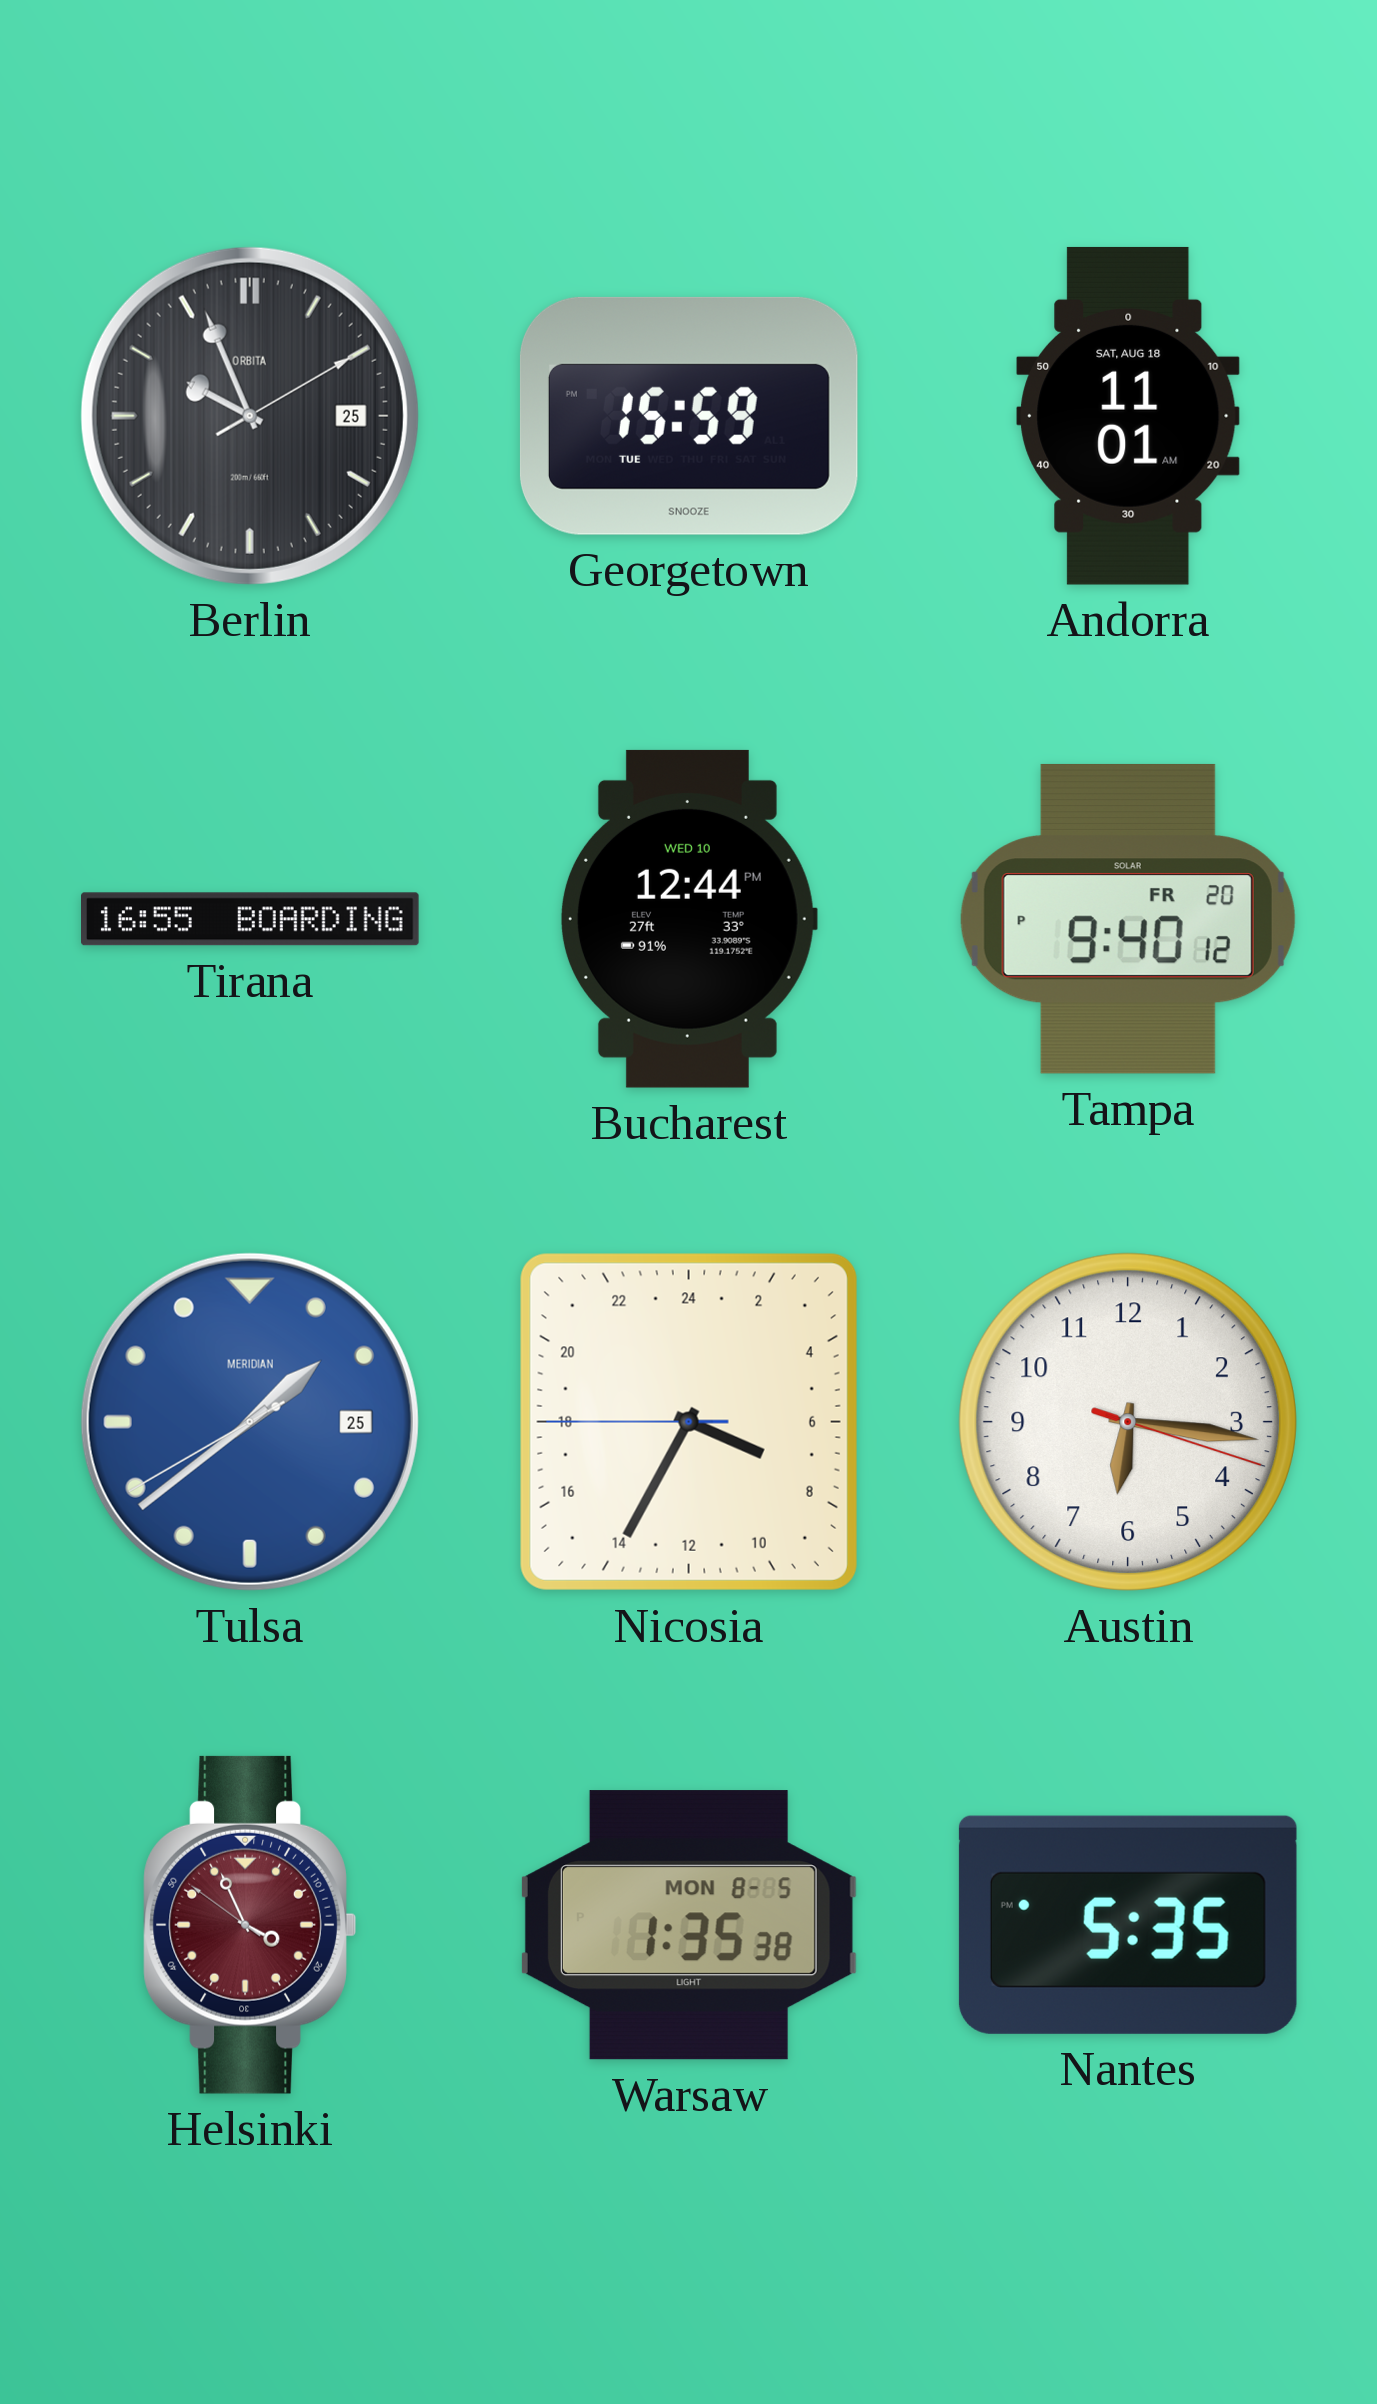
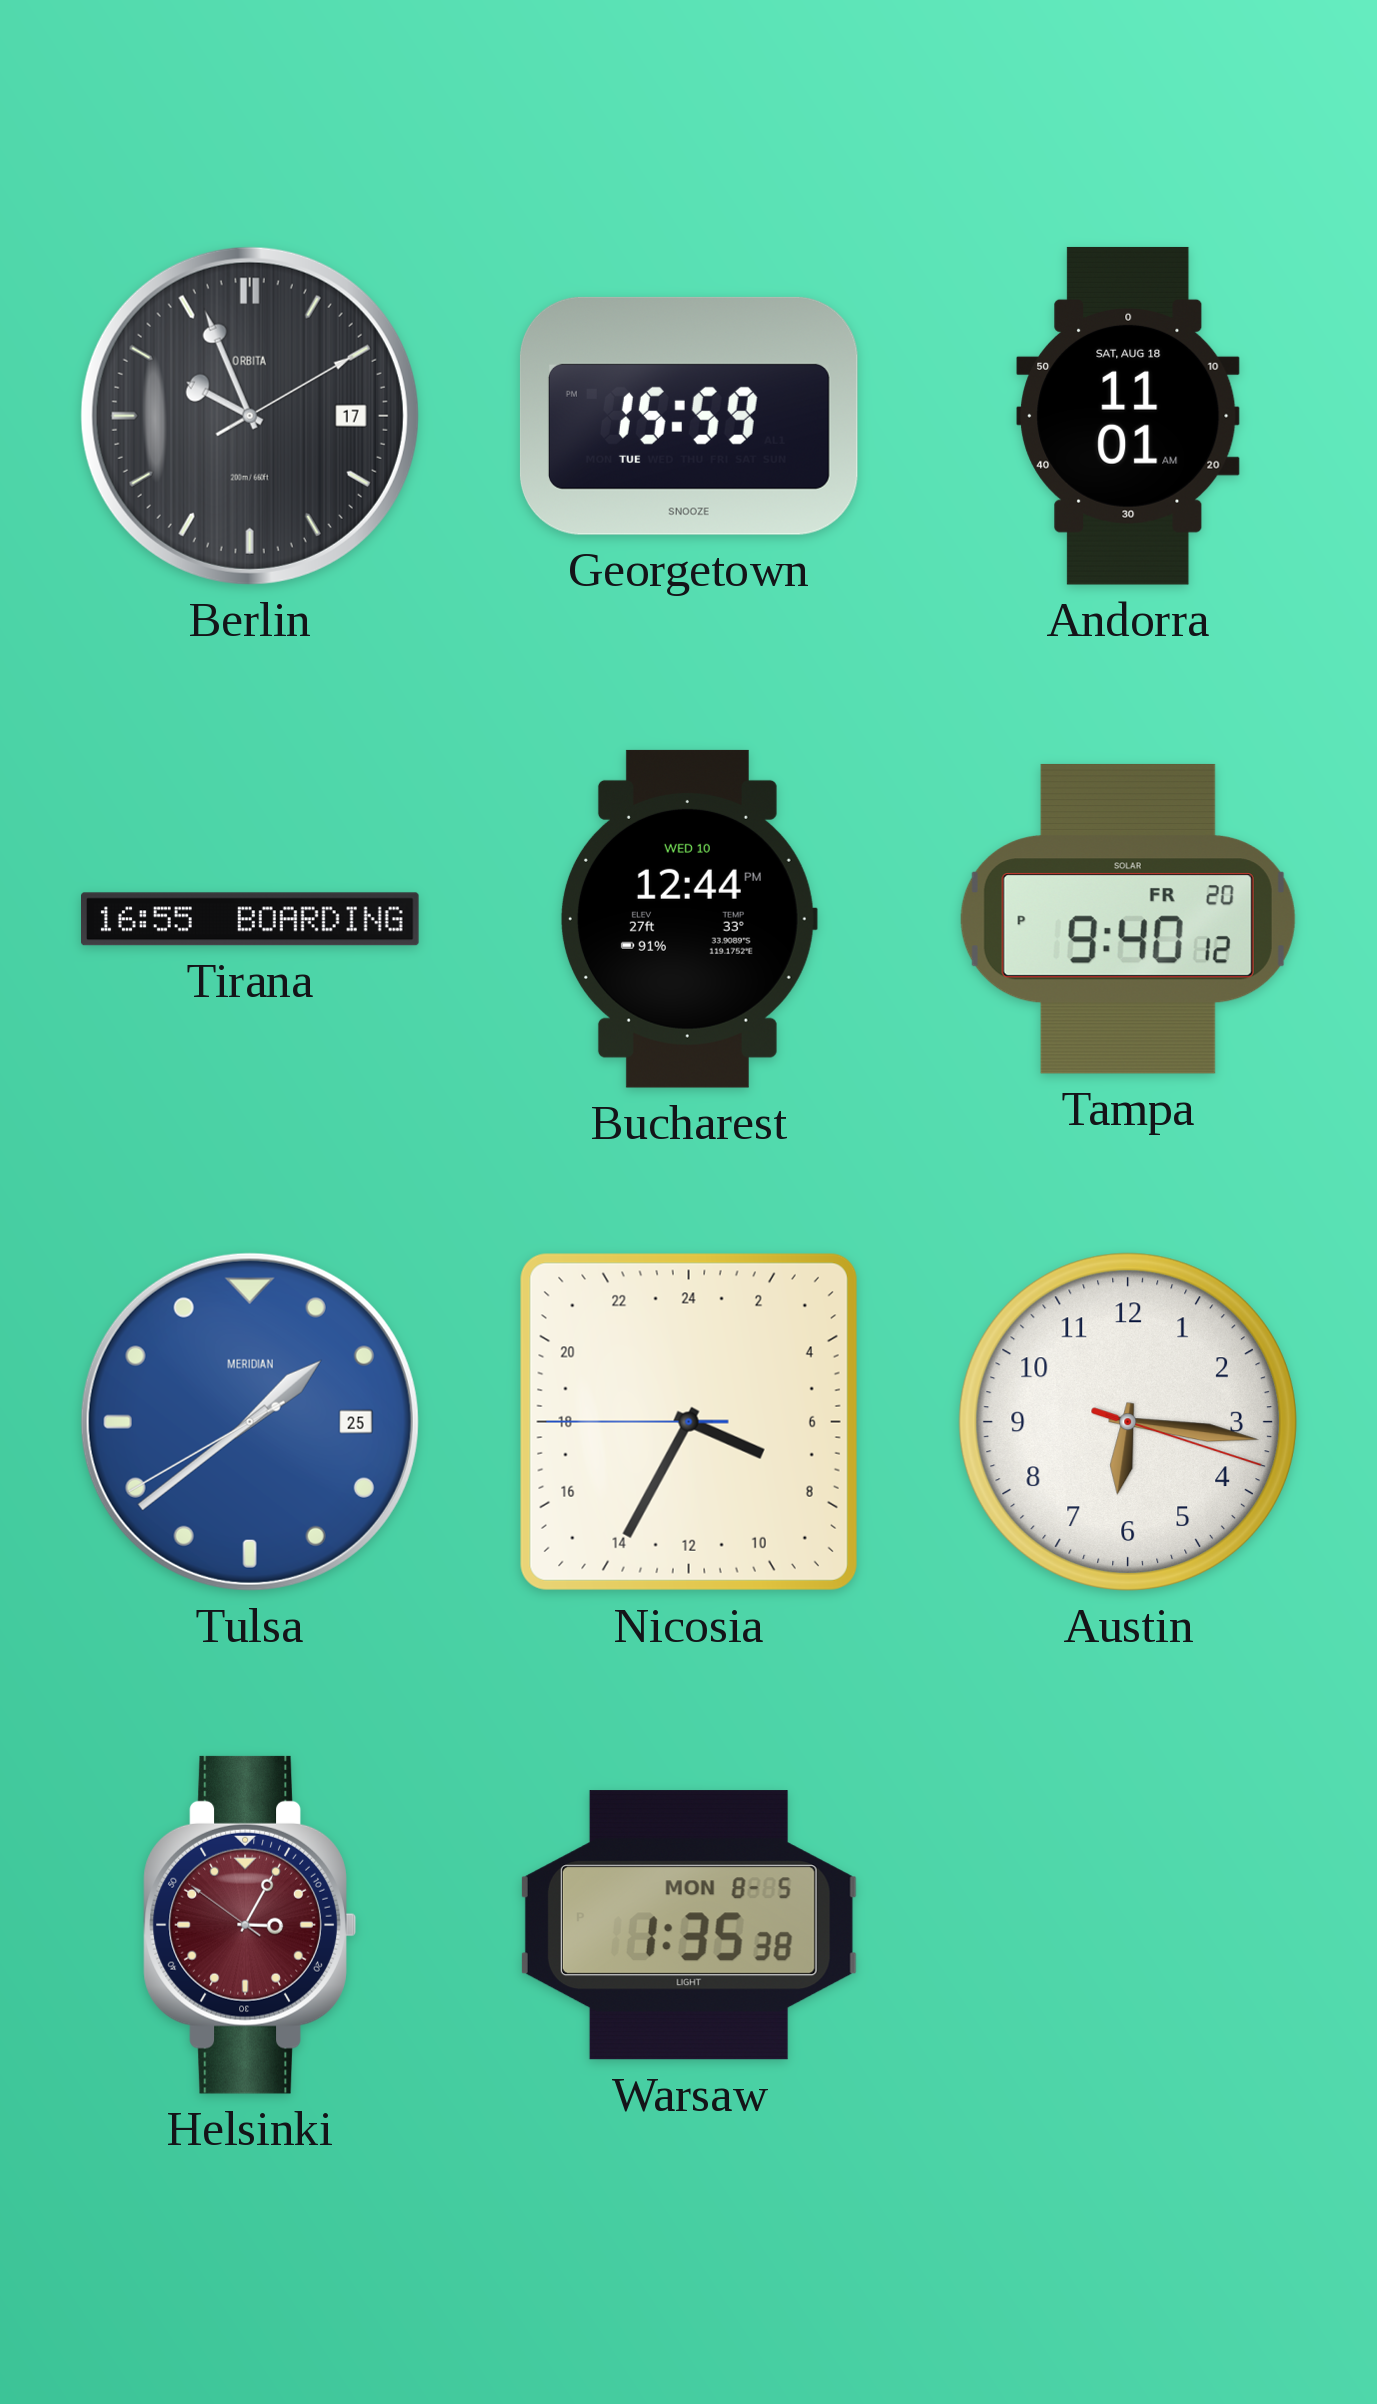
Berlin date: 25 -> 17 (250, 416)
Helsinki: 3:55 -> 3:04 (250, 1925)
Nantes: 5:35 -> none (1128, 1925)
